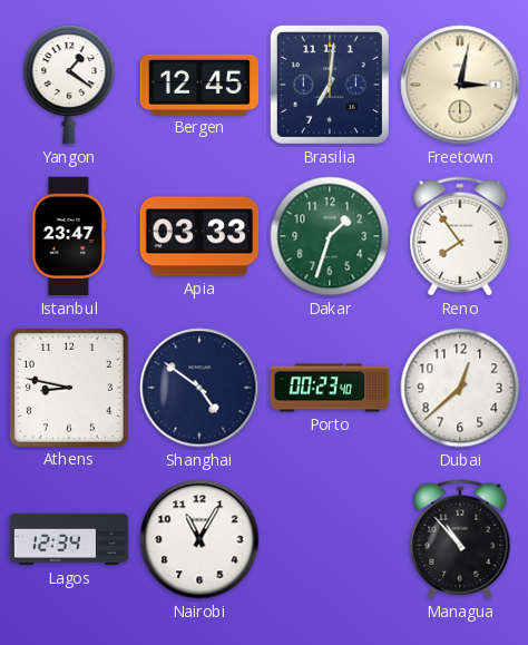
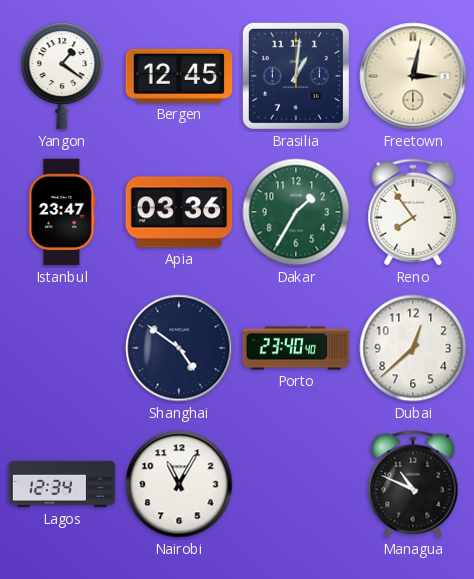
Brasilia: 7:01 -> 1:01 (296, 76)
Apia: 03:33 -> 03:36 (179, 212)
Dakar: 1:33 -> 1:35 (296, 212)
Athens: 8:47 -> none (69, 388)
Porto: 00:23 -> 23:40 (296, 348)
Managua: 10:53 -> 10:49 (413, 484)
